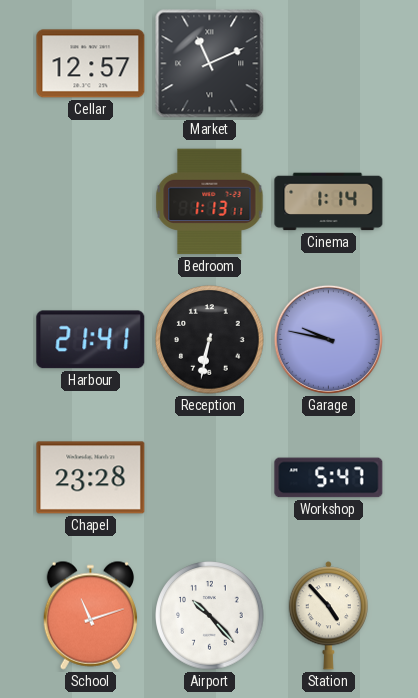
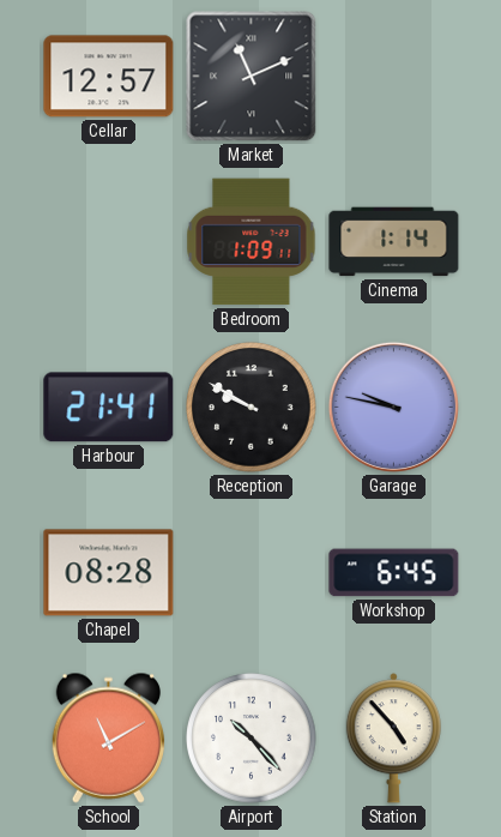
Bedroom: 1:13 -> 1:09 (252, 242)
Reception: 6:32 -> 9:50 (252, 408)
Chapel: 23:28 -> 08:28 (109, 573)
Workshop: 5:47 -> 6:45 (394, 573)
School: 11:12 -> 11:10 (108, 737)
